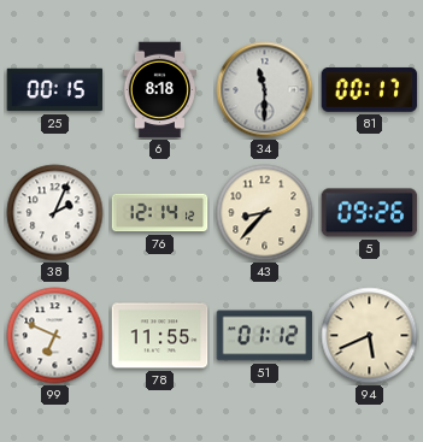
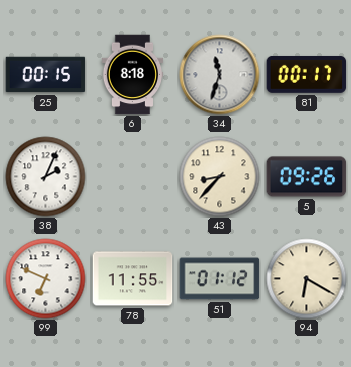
34: 11:30 -> 11:33 (220, 75)
76: 12:14 -> none (160, 213)
94: 5:41 -> 6:20 (307, 279)
